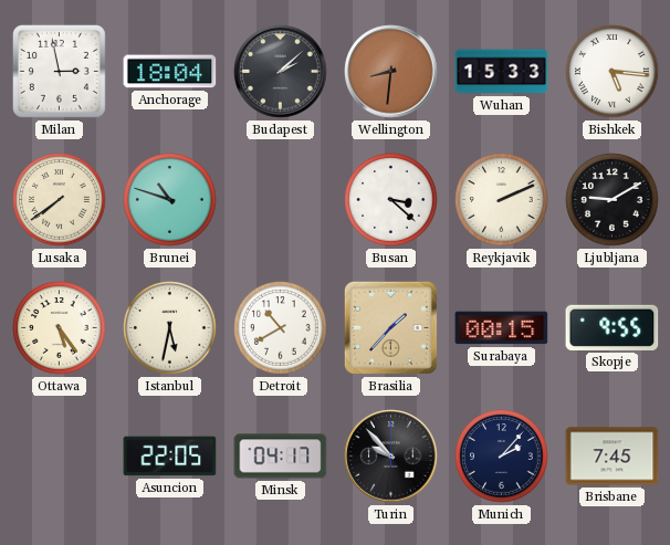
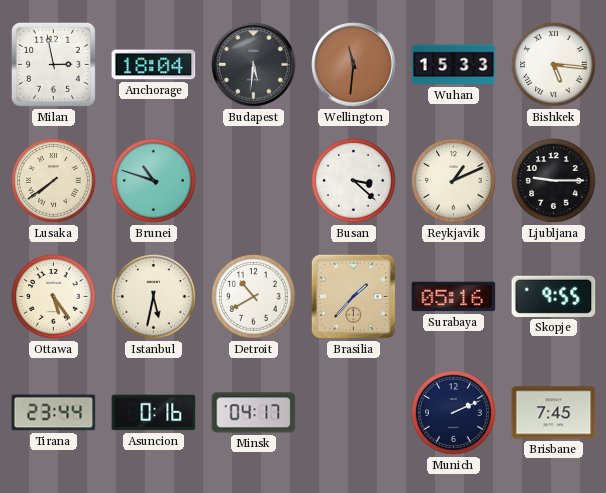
Budapest: 2:08 -> 5:31 (254, 65)
Wellington: 8:31 -> 11:31 (354, 65)
Reykjavik: 2:11 -> 1:11 (454, 181)
Ljubljana: 9:10 -> 9:15 (554, 181)
Surabaya: 00:15 -> 05:16 (454, 297)
Tirana: none -> 23:44 (54, 413)
Asuncion: 22:05 -> 0:16 (154, 413)
Turin: 9:53 -> none (391, 457)
Munich: 2:07 -> 2:11 (454, 413)
